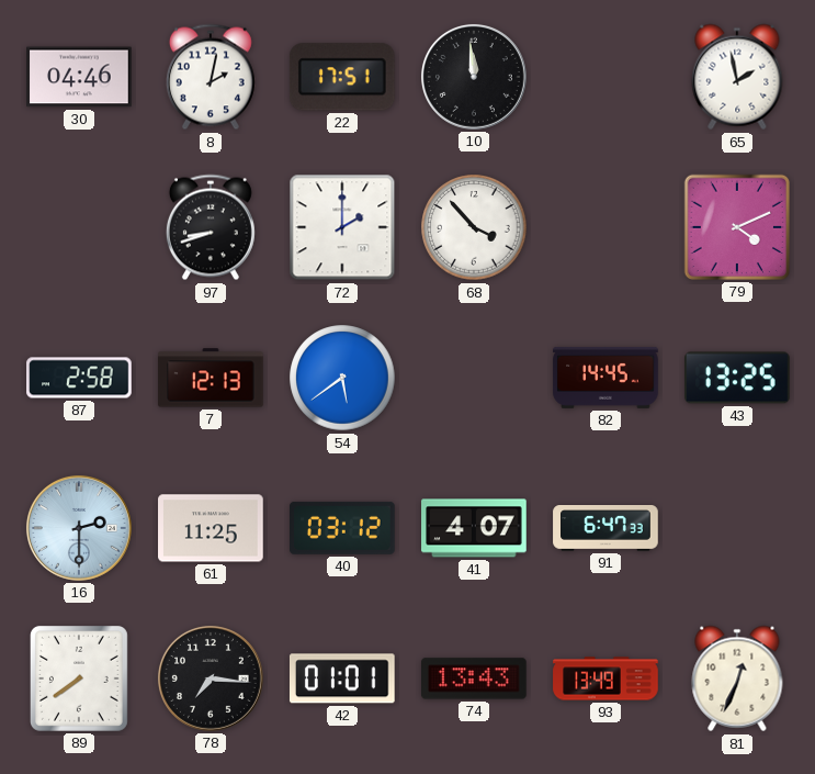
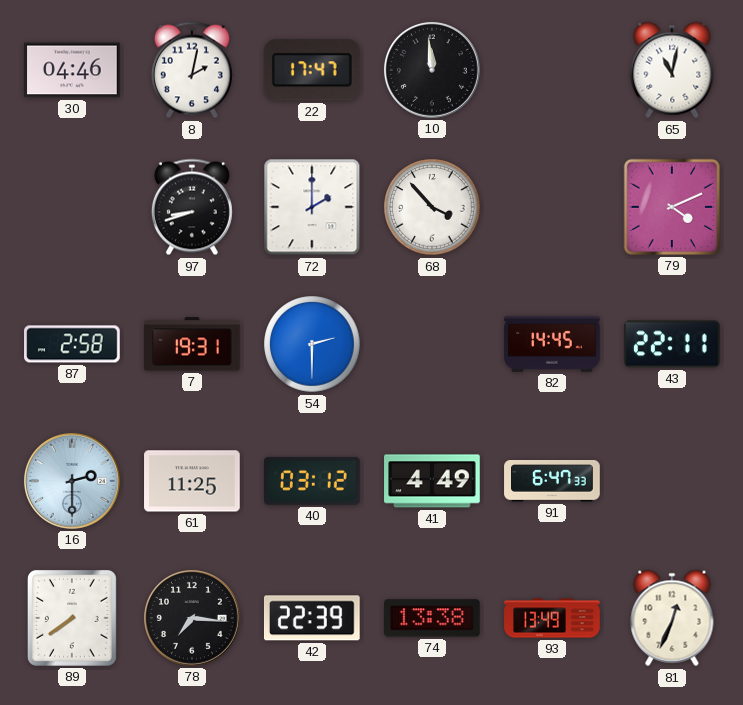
22: 17:51 -> 17:47 (312, 70)
65: 1:58 -> 11:02 (672, 70)
7: 12:13 -> 19:31 (192, 344)
54: 5:39 -> 2:30 (312, 344)
43: 13:25 -> 22:11 (672, 344)
41: 4:07 -> 4:49 (432, 481)
42: 01:01 -> 22:39 (312, 618)
74: 13:43 -> 13:38 (432, 618)
